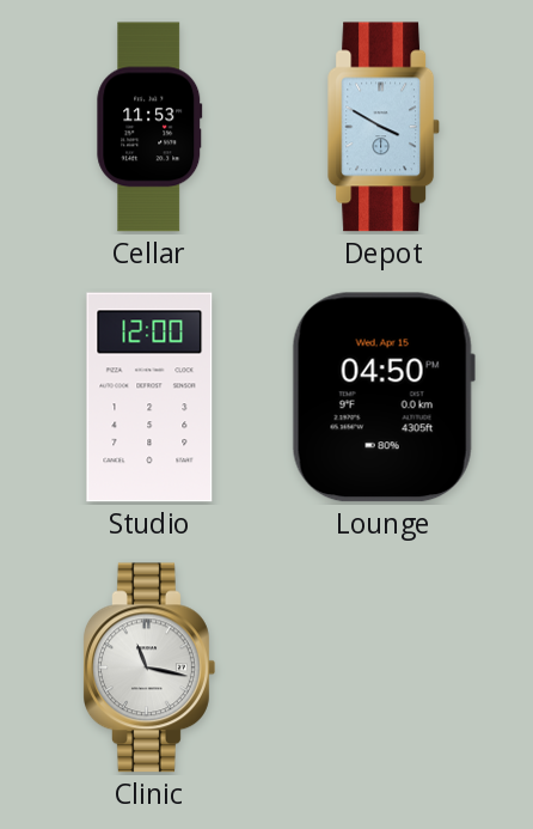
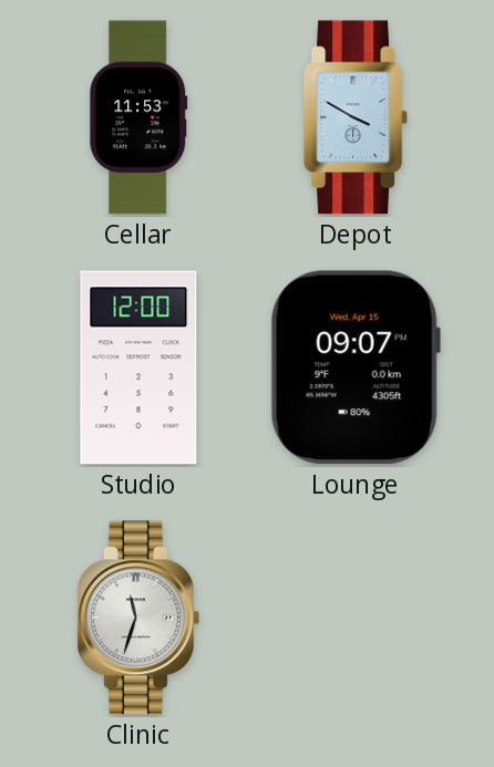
Lounge: 04:50 -> 09:07 (356, 367)
Clinic: 11:17 -> 11:33 (138, 618)
